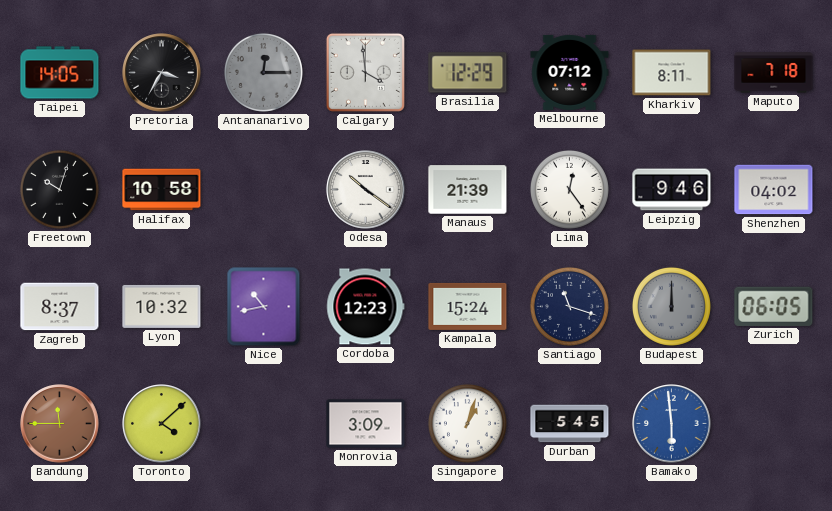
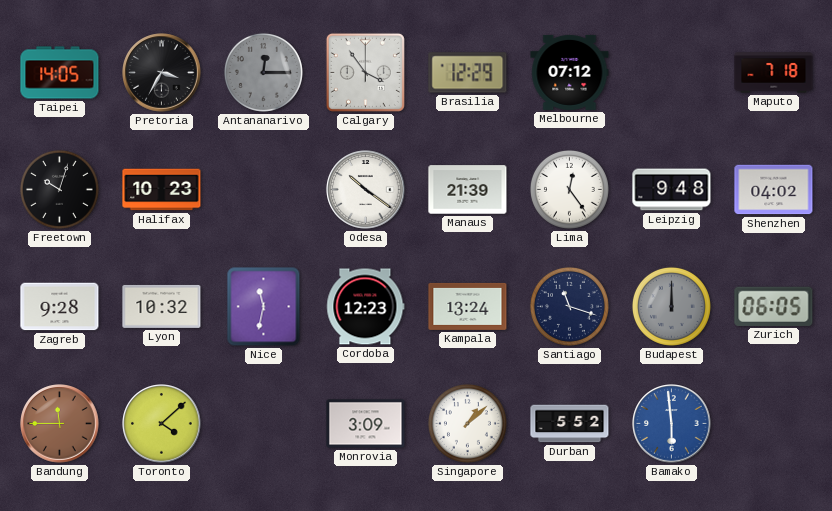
Calgary: 3:59 -> 3:54 (365, 72)
Kharkiv: 8:11 -> none (672, 73)
Halifax: 10:58 -> 10:23 (162, 190)
Leipzig: 9:46 -> 9:48 (672, 190)
Zagreb: 8:37 -> 9:28 (60, 307)
Nice: 10:43 -> 11:32 (264, 307)
Kampala: 15:24 -> 13:24 (468, 306)
Singapore: 1:03 -> 1:08 (467, 423)
Durban: 5:45 -> 5:52 (570, 424)
